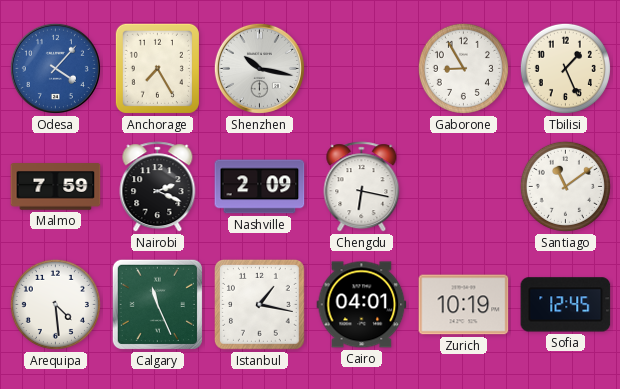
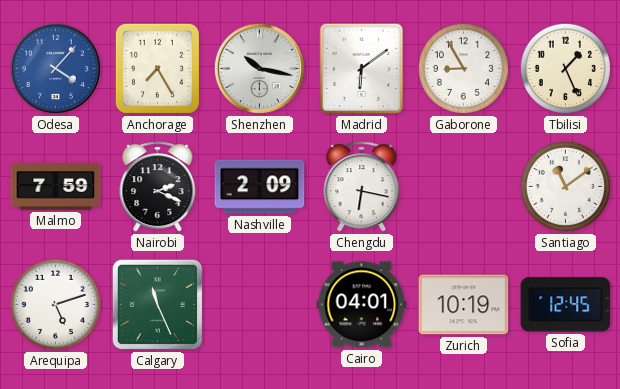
Madrid: none -> 6:09 (362, 69)
Arequipa: 4:29 -> 5:12 (55, 304)
Istanbul: 1:17 -> none (260, 305)
